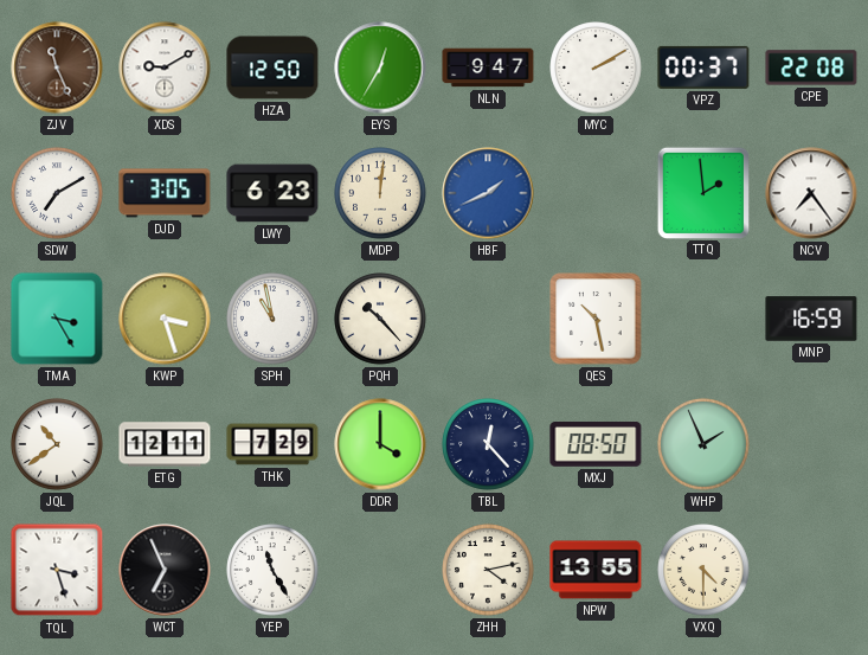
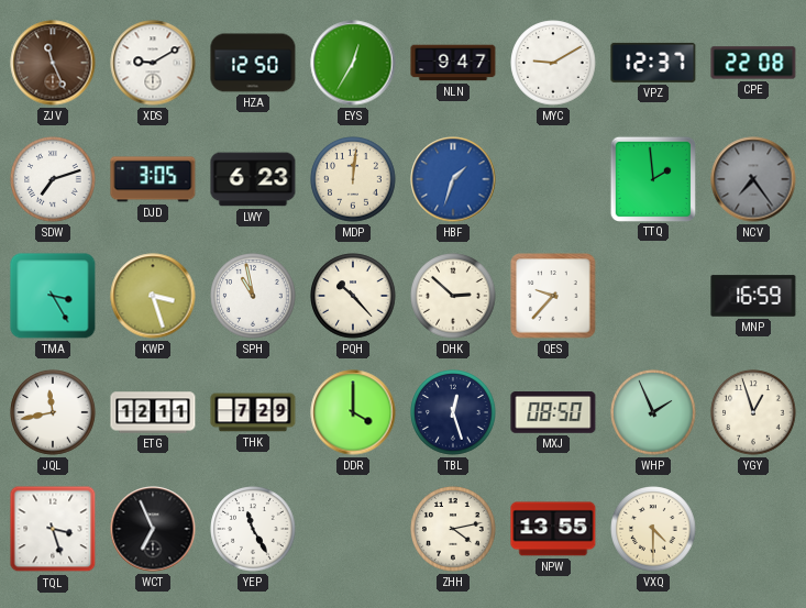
MYC: 2:10 -> 9:10 (553, 63)
VPZ: 00:37 -> 12:37 (653, 63)
SDW: 7:10 -> 7:12 (53, 179)
HBF: 1:41 -> 1:33 (453, 179)
NCV dial: white -> grey (753, 179)
DHK: none -> 2:52 (453, 296)
QES: 10:28 -> 9:37 (553, 296)
JQL: 10:39 -> 11:43 (53, 412)
TBL: 12:23 -> 12:27 (453, 412)
YGY: none -> 12:57 (753, 412)
